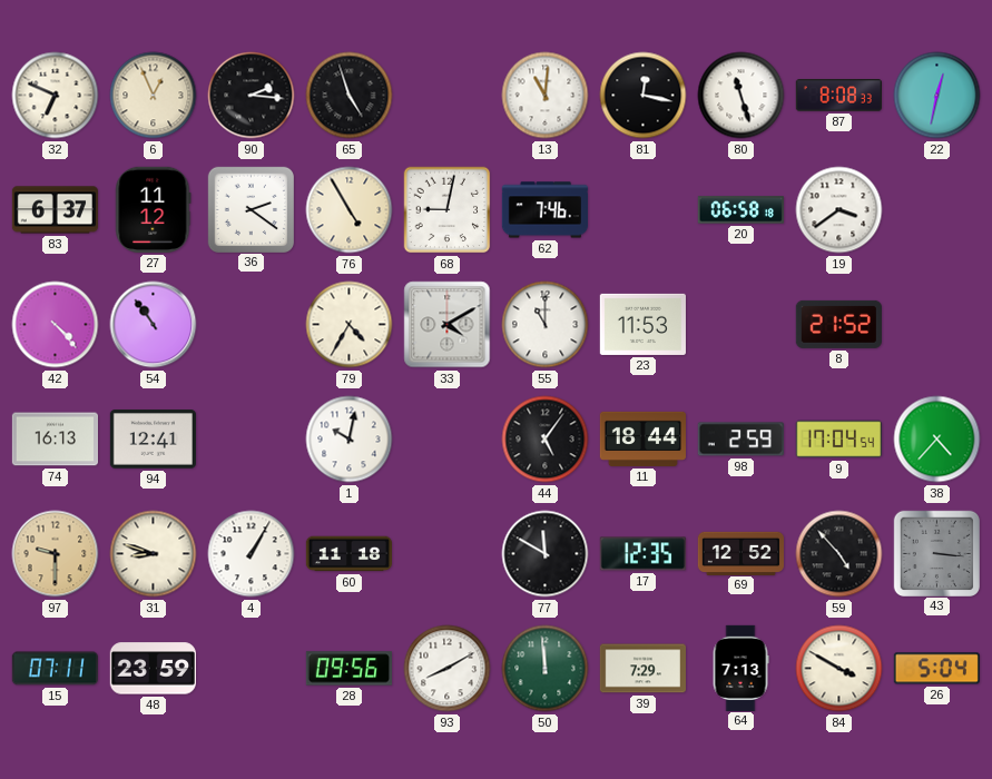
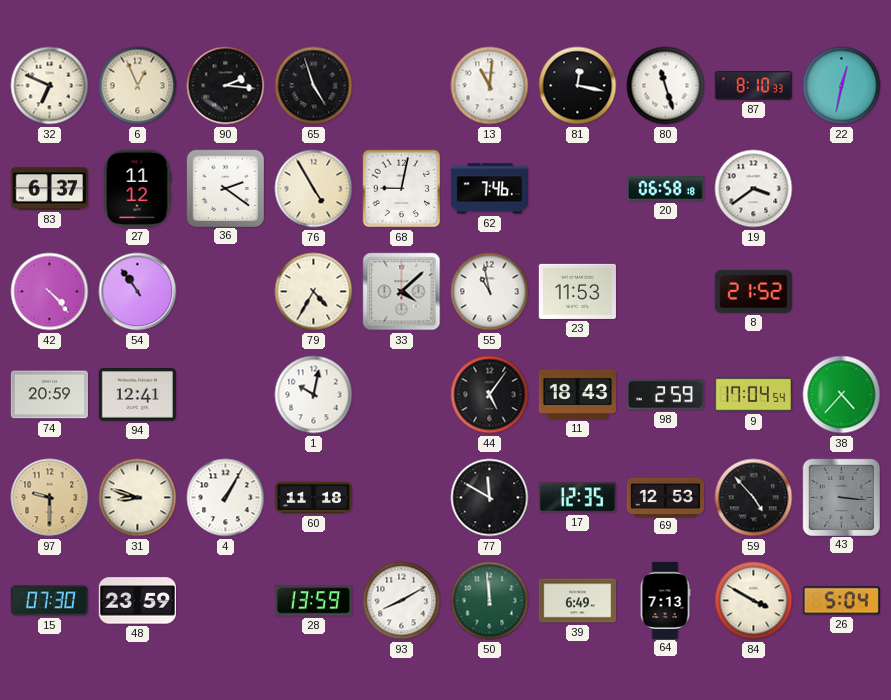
87: 8:08 -> 8:10 (753, 86)
33: 4:10 -> 4:08 (402, 292)
55: 11:00 -> 10:58 (490, 292)
74: 16:13 -> 20:59 (49, 395)
11: 18:44 -> 18:43 (577, 394)
69: 12:52 -> 12:53 (665, 497)
15: 07:11 -> 07:30 (49, 601)
28: 09:56 -> 13:59 (313, 601)
39: 7:29 -> 6:49 (577, 601)
